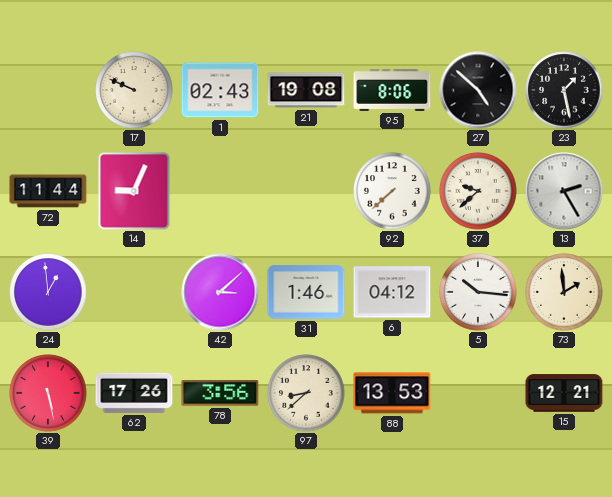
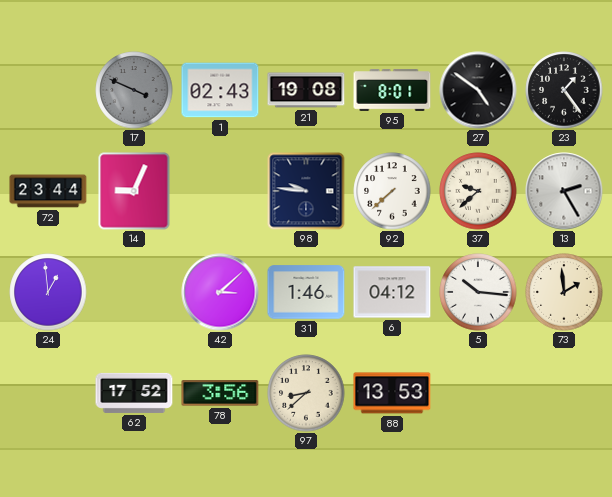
17: 9:49 -> 3:49 (134, 90)
17 dial: cream -> grey (134, 90)
95: 8:06 -> 8:01 (392, 90)
27: 4:52 -> 4:51 (478, 90)
23: 1:28 -> 1:24 (564, 90)
72: 11:44 -> 23:44 (48, 191)
98: none -> 9:46 (306, 191)
39: 5:28 -> none (48, 393)
62: 17:26 -> 17:52 (134, 393)
15: 12:21 -> none (564, 393)
